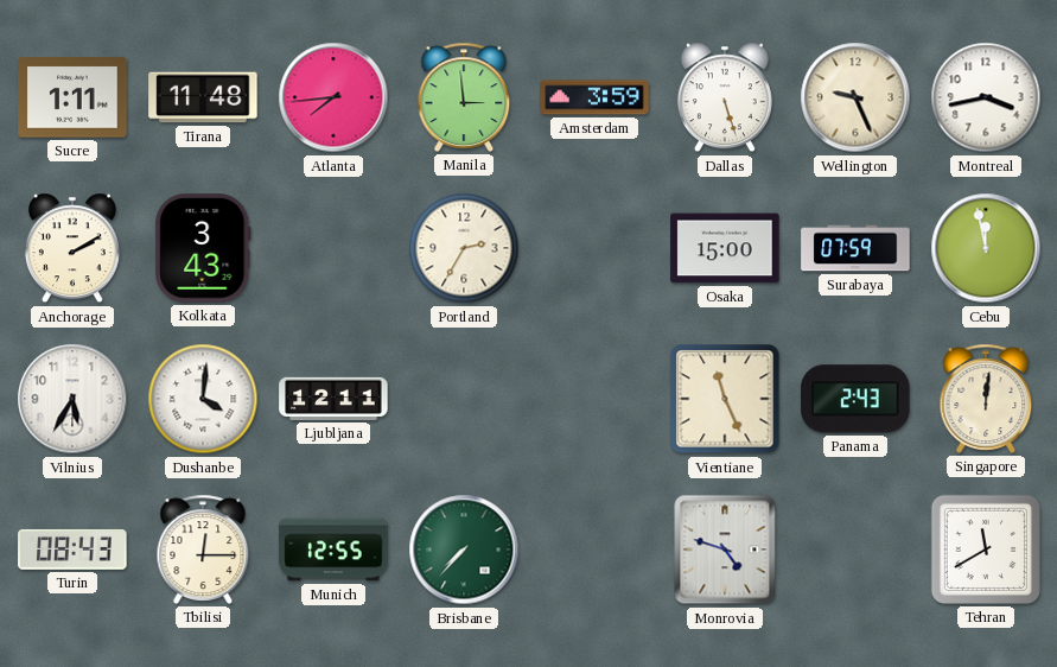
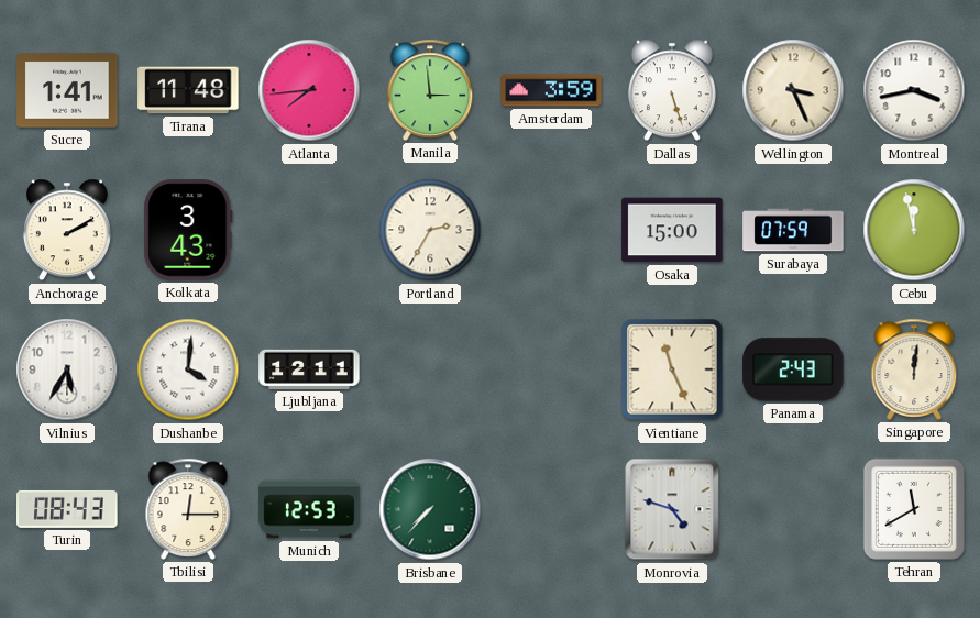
Sucre: 1:11 -> 1:41 (67, 90)
Wellington: 9:26 -> 3:26 (793, 90)
Munich: 12:55 -> 12:53 (309, 509)
